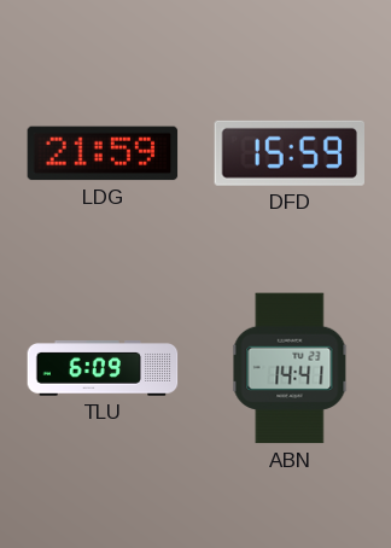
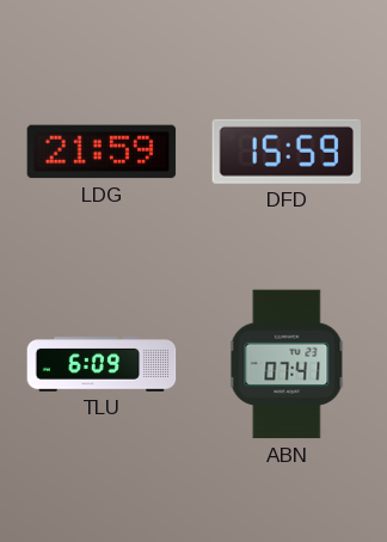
ABN: 14:41 -> 07:41 (287, 364)
